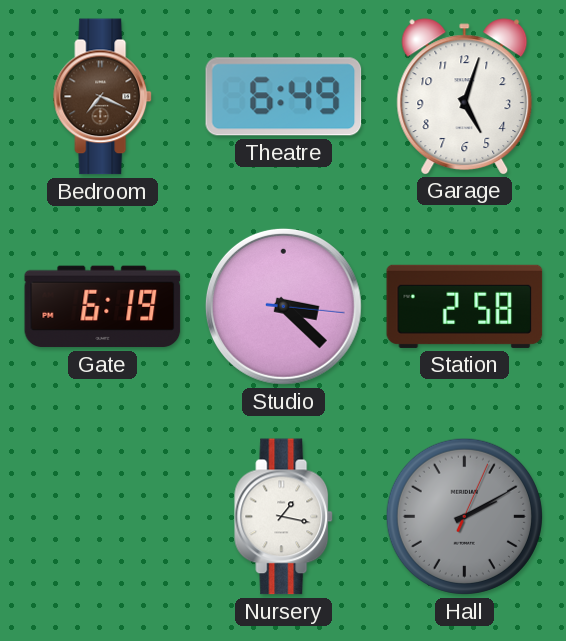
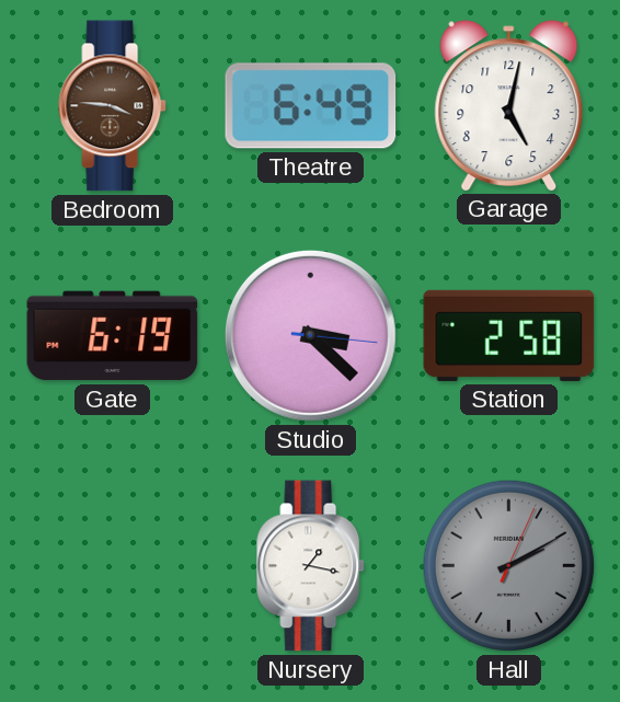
Bedroom: 7:19 -> 3:46 (113, 106)
Garage: 5:03 -> 5:02 (509, 105)
